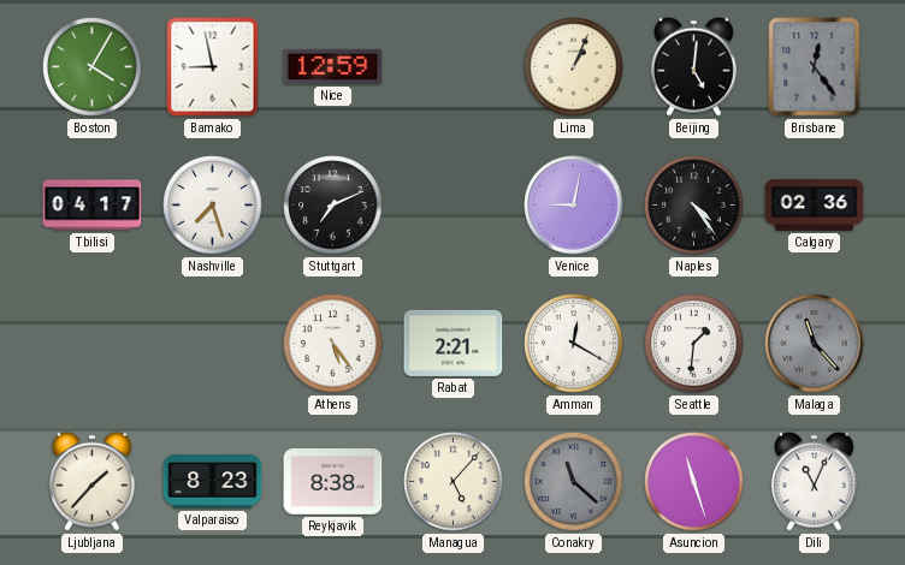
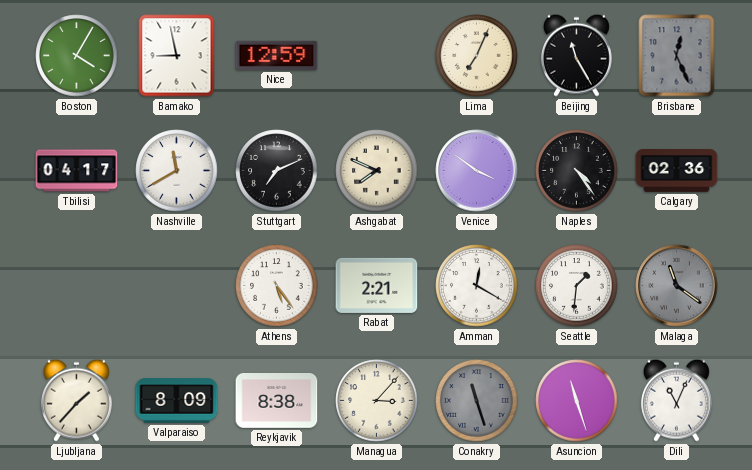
Lima: 1:04 -> 7:04 (477, 56)
Beijing: 5:01 -> 11:25 (576, 55)
Brisbane: 12:24 -> 12:26 (677, 56)
Nashville: 7:27 -> 11:40 (177, 171)
Ashgabat: none -> 7:49 (377, 171)
Venice: 9:02 -> 3:51 (477, 171)
Malaga: 11:23 -> 11:21 (677, 286)
Valparaiso: 8:23 -> 8:09 (177, 401)
Managua: 5:07 -> 3:07 (377, 401)
Conakry: 11:22 -> 11:27 (477, 401)
